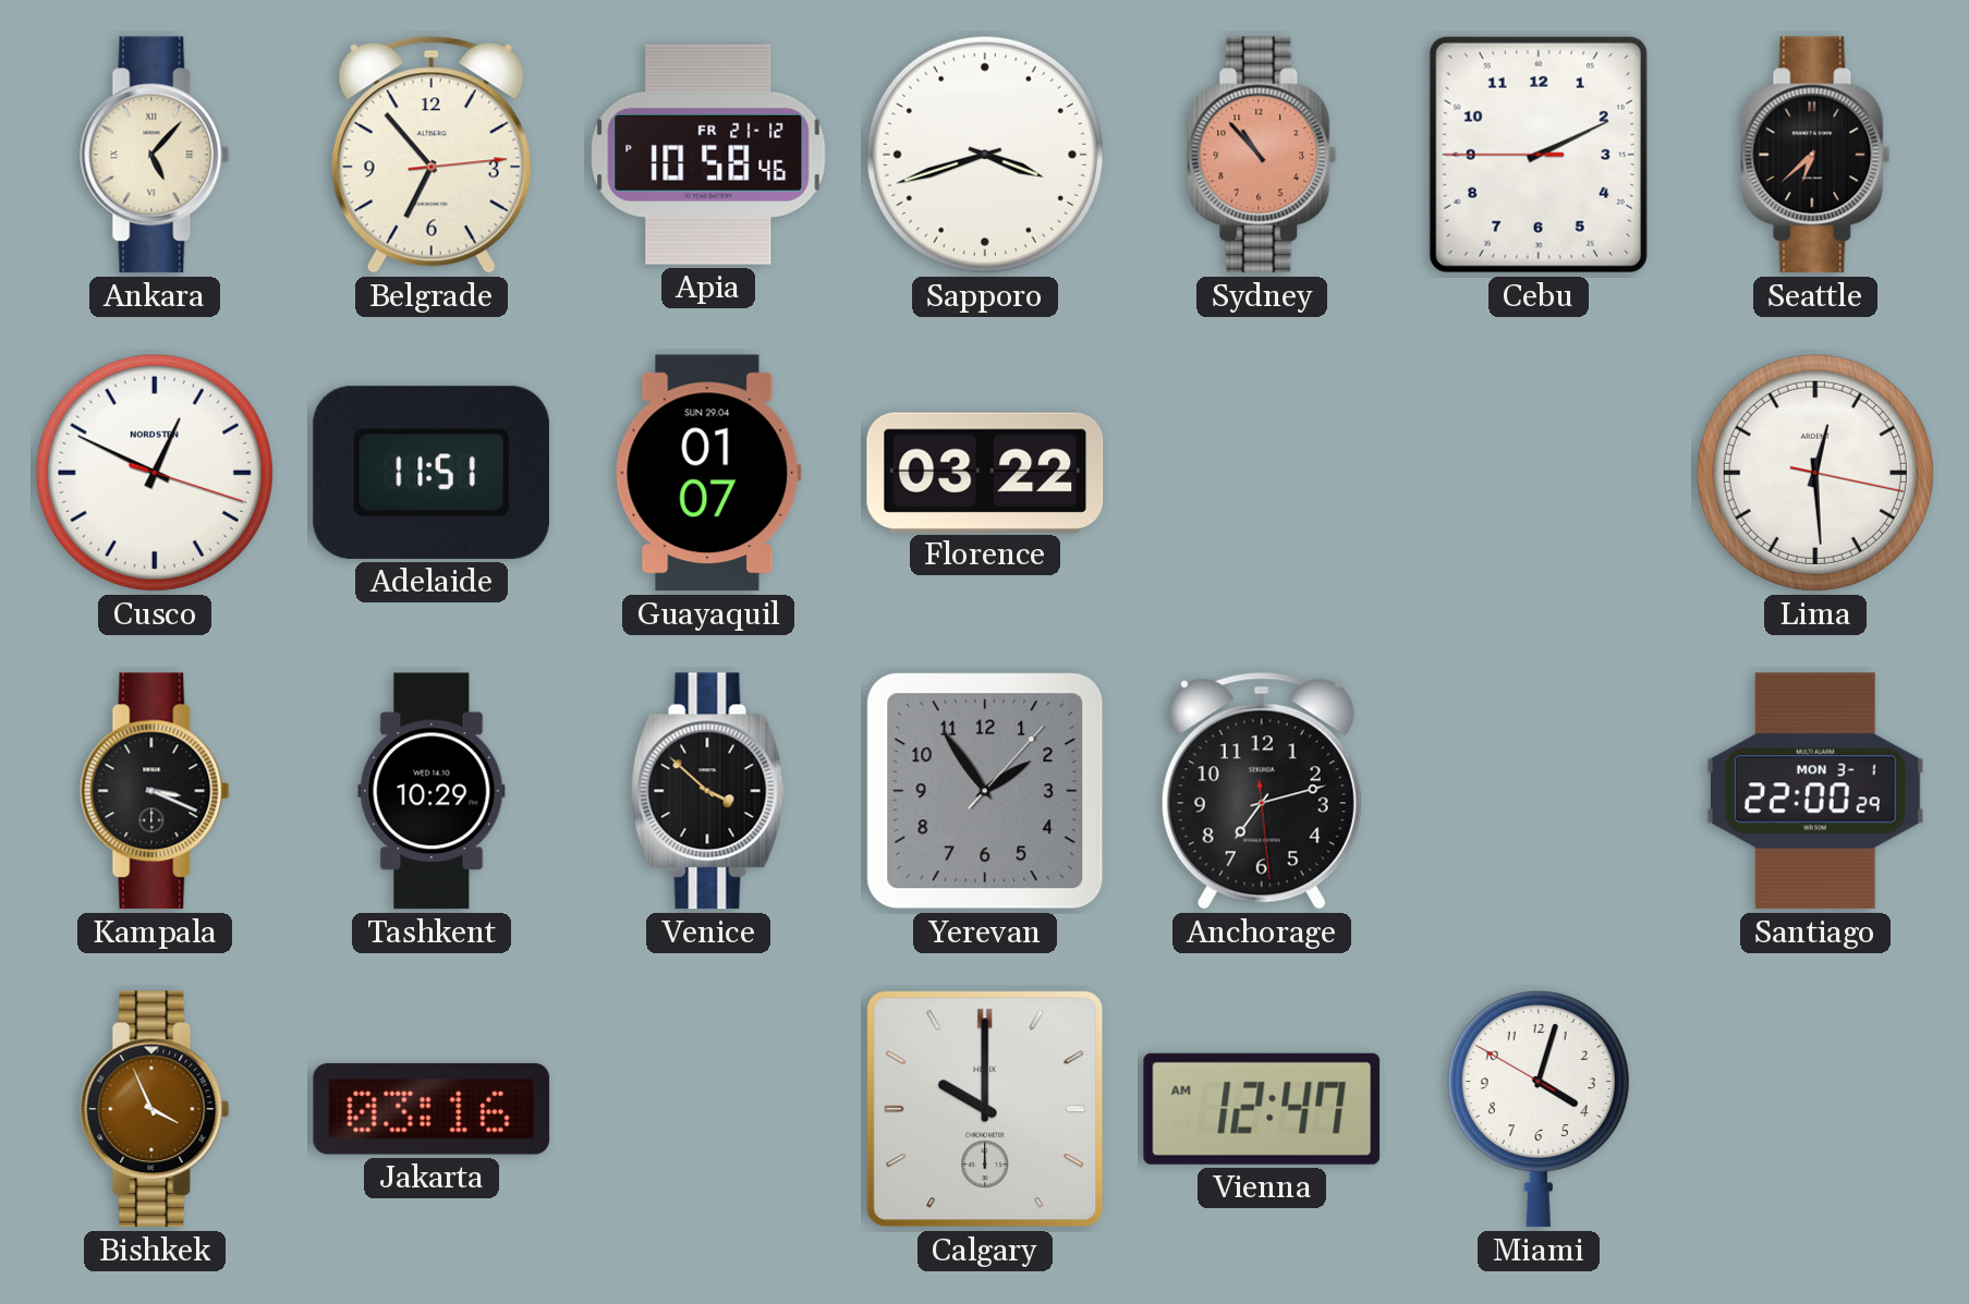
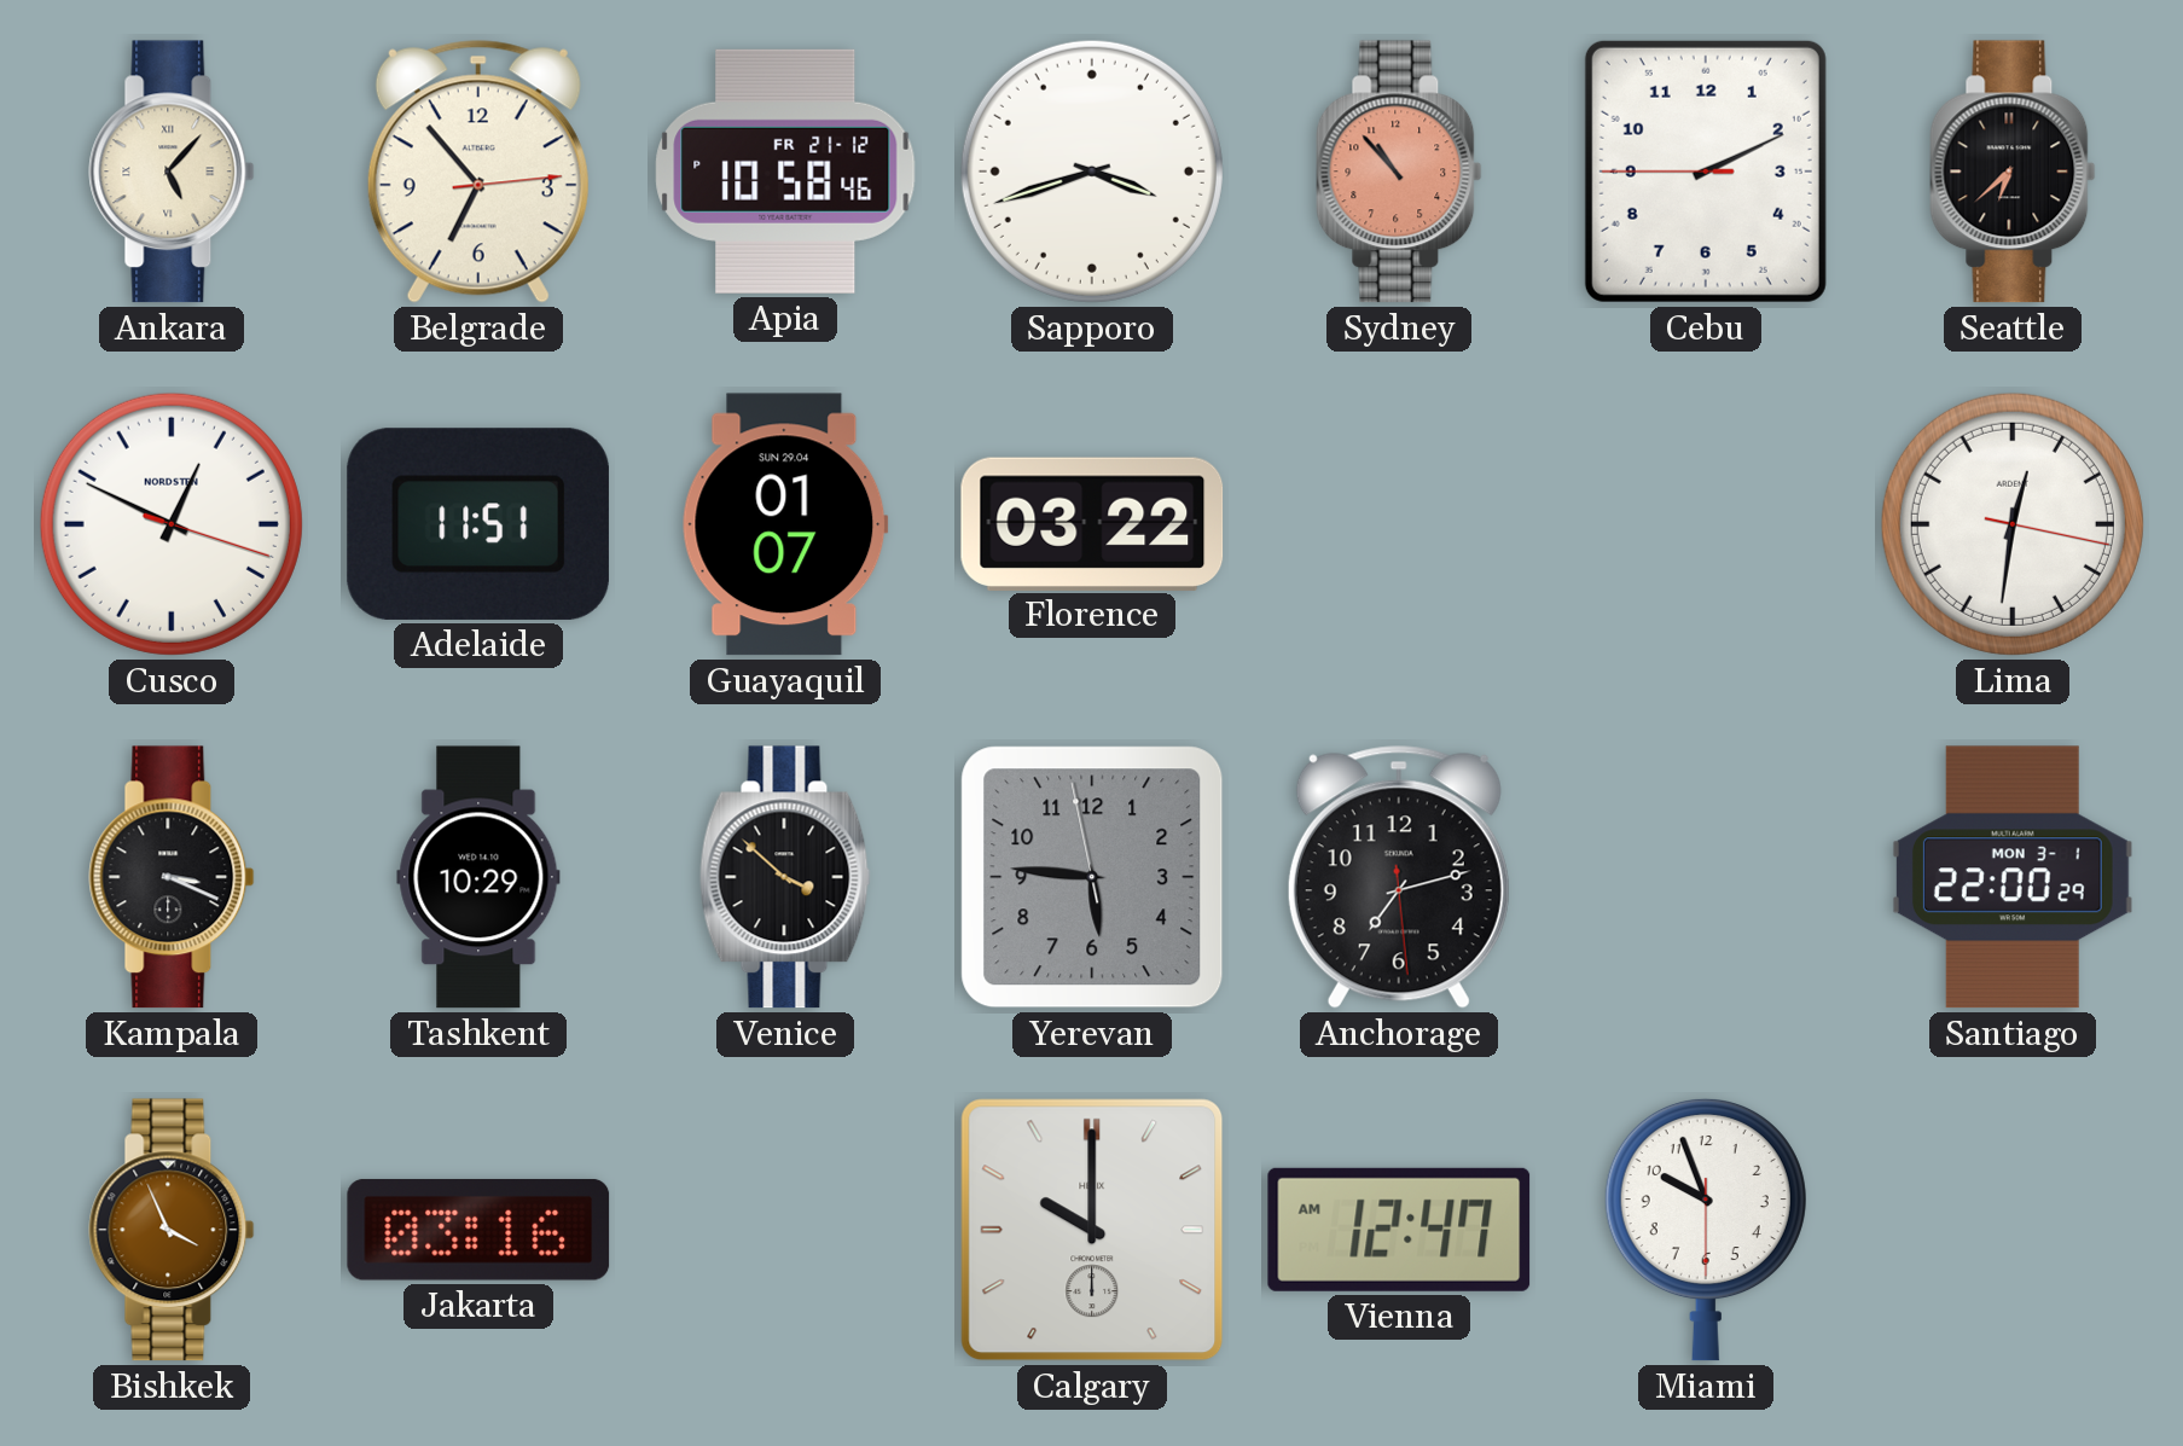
Lima: 12:29 -> 12:31 (2013, 524)
Yerevan: 1:54 -> 5:45 (1092, 877)
Miami: 4:02 -> 9:56 (1706, 1230)
